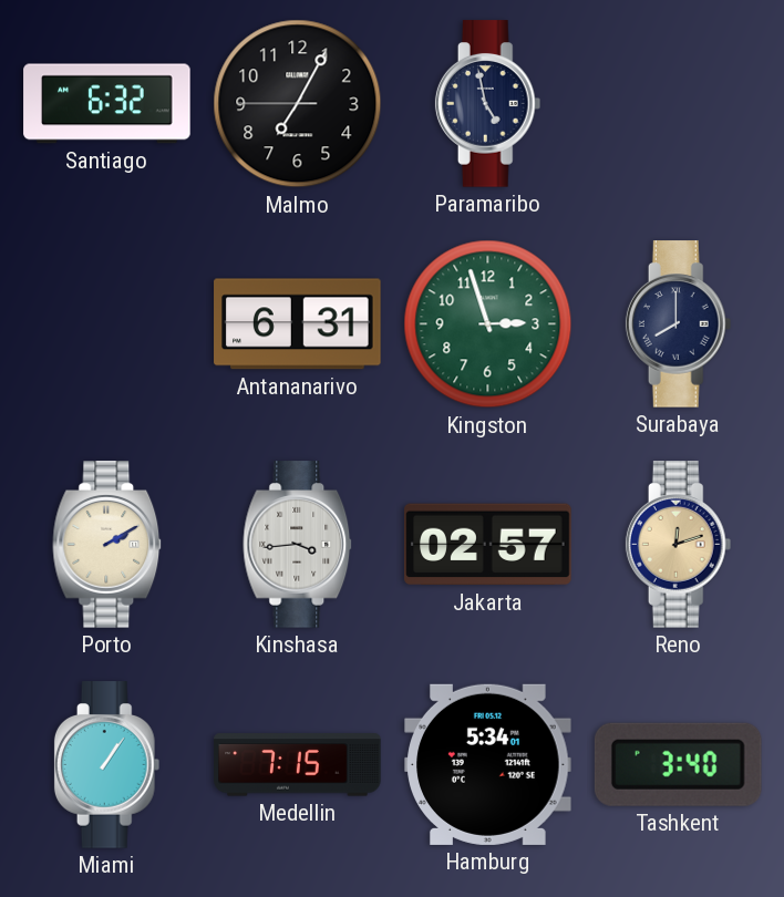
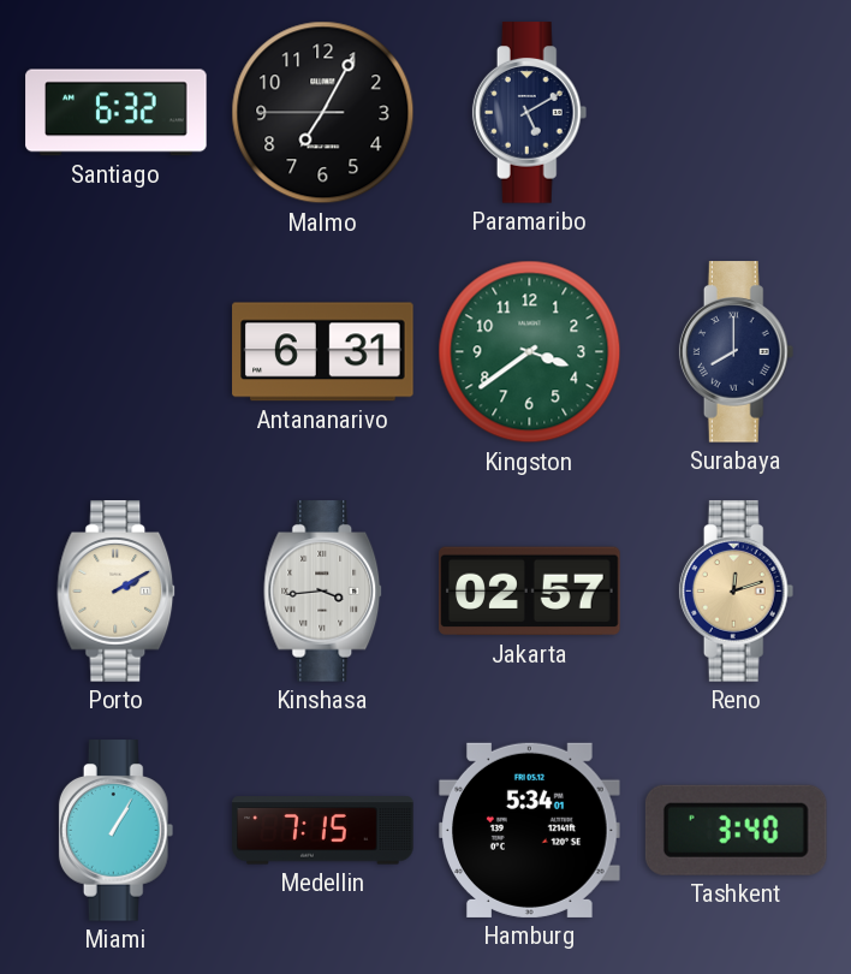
Paramaribo: 4:58 -> 5:10 (530, 113)
Kingston: 2:57 -> 3:39 (530, 352)
Miami: 1:06 -> 1:05 (117, 831)
